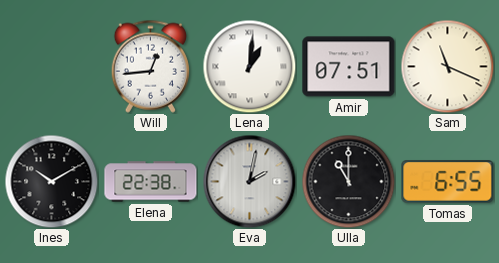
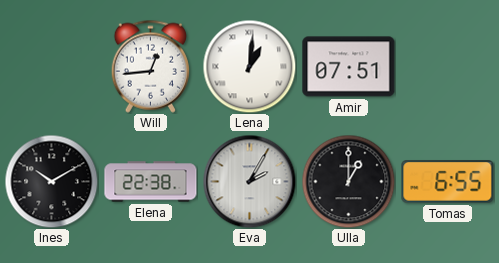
Sam: 11:19 -> none (447, 66)
Eva: 2:02 -> 2:05 (249, 181)
Ulla: 11:00 -> 1:00 (348, 181)
